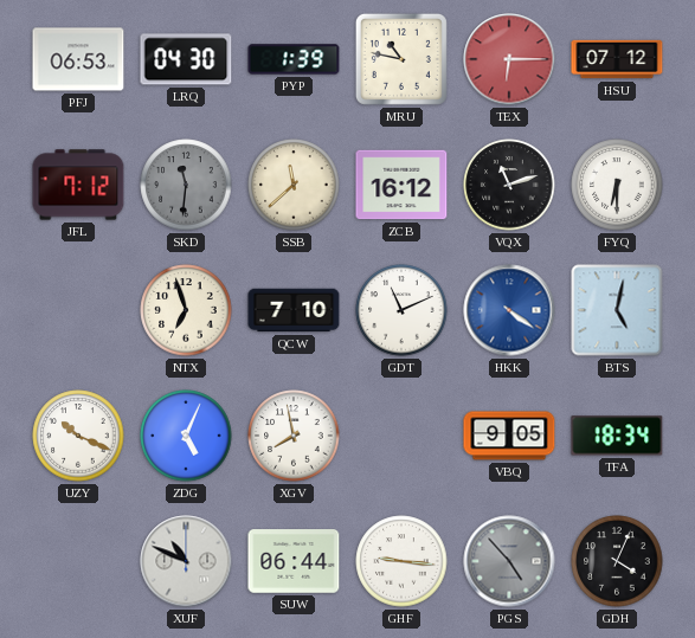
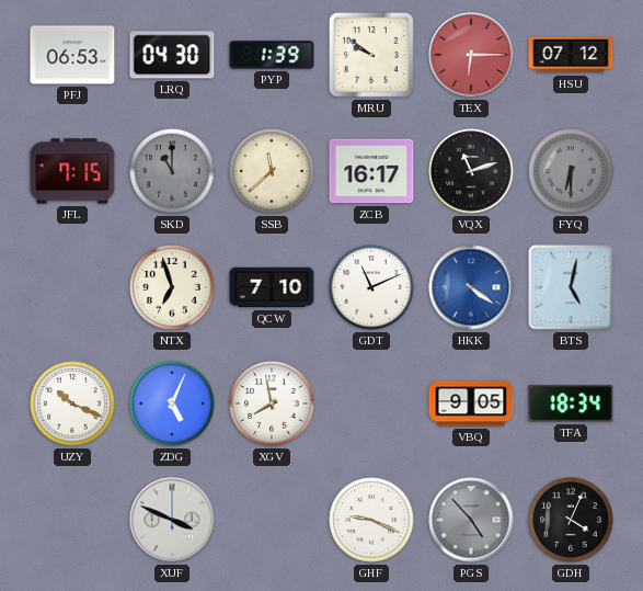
MRU: 10:47 -> 9:51 (371, 55)
JFL: 7:12 -> 7:15 (72, 171)
SKD: 11:31 -> 11:00 (172, 171)
ZCB: 16:12 -> 16:17 (371, 171)
FYQ dial: white -> grey (571, 171)
XUF: 10:49 -> 3:49 (172, 520)
SUW: 06:44 -> none (294, 561)
GHF: 9:16 -> 9:19 (371, 520)
